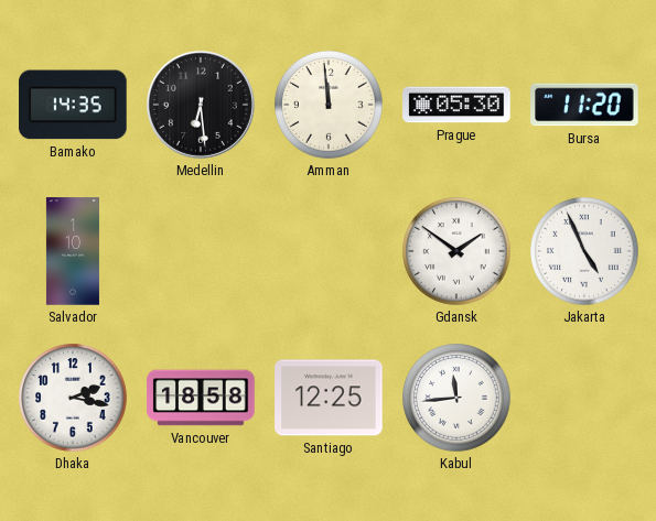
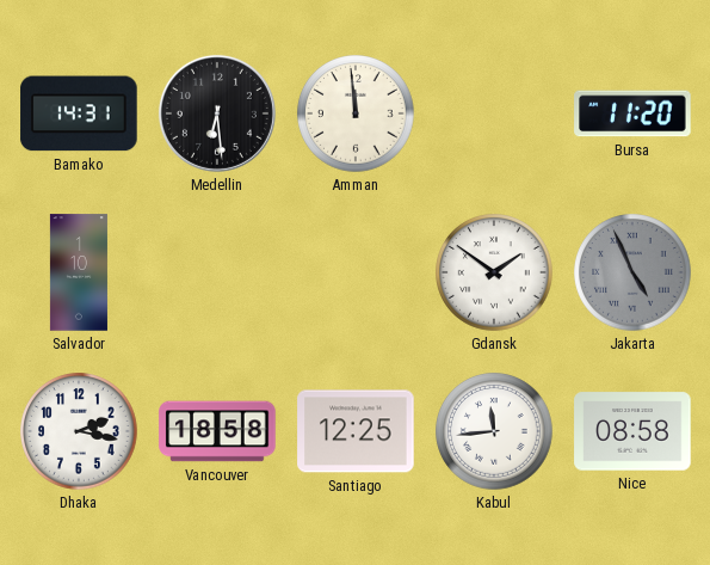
Bamako: 14:35 -> 14:31 (79, 113)
Prague: 05:30 -> none (456, 105)
Jakarta dial: white -> grey (632, 272)
Nice: none -> 08:58 (632, 431)
